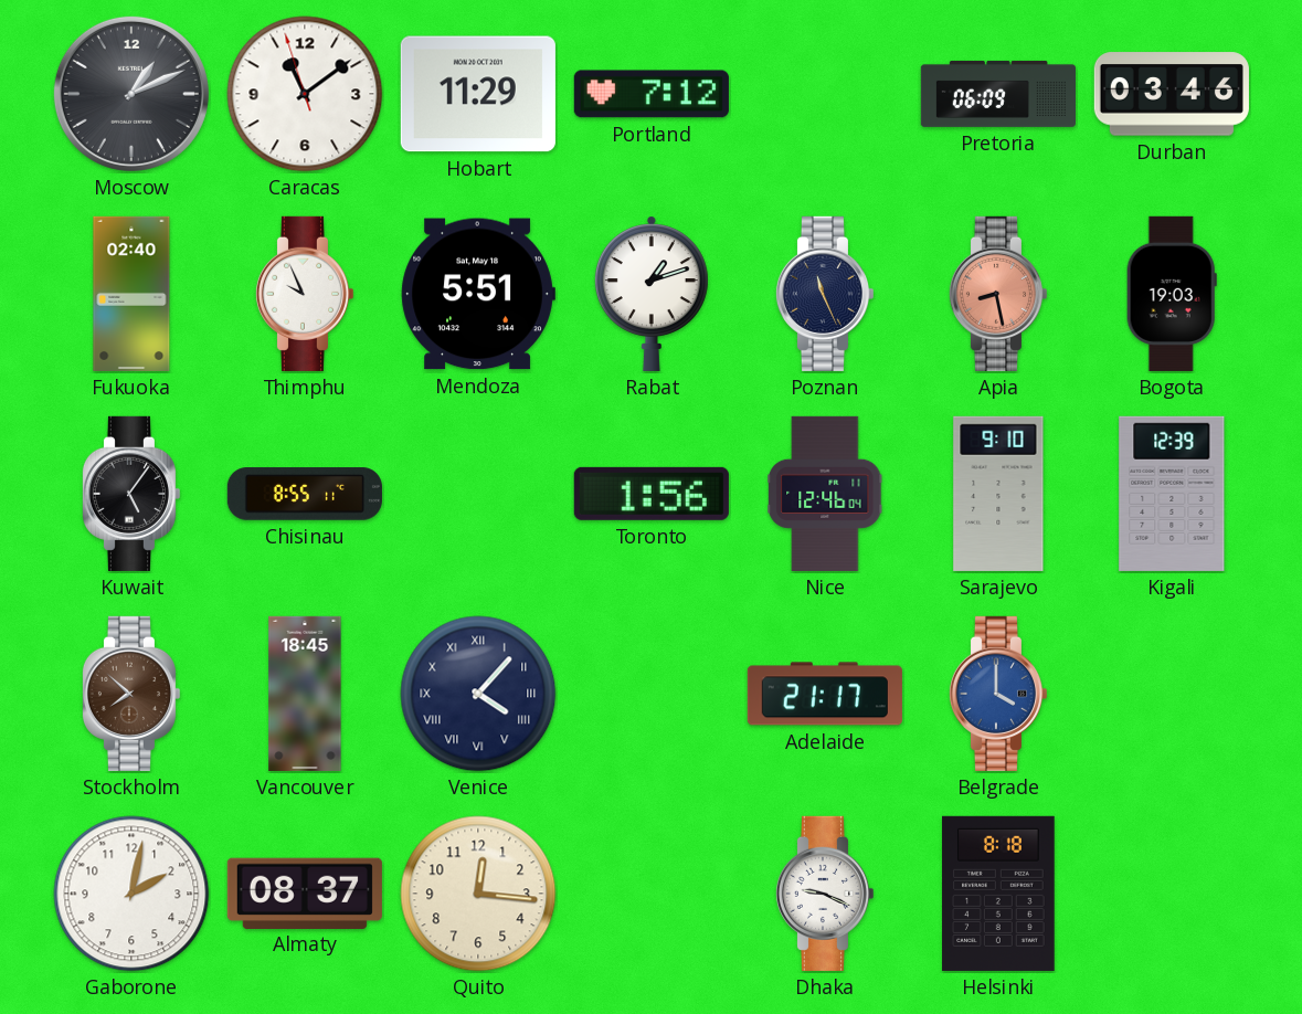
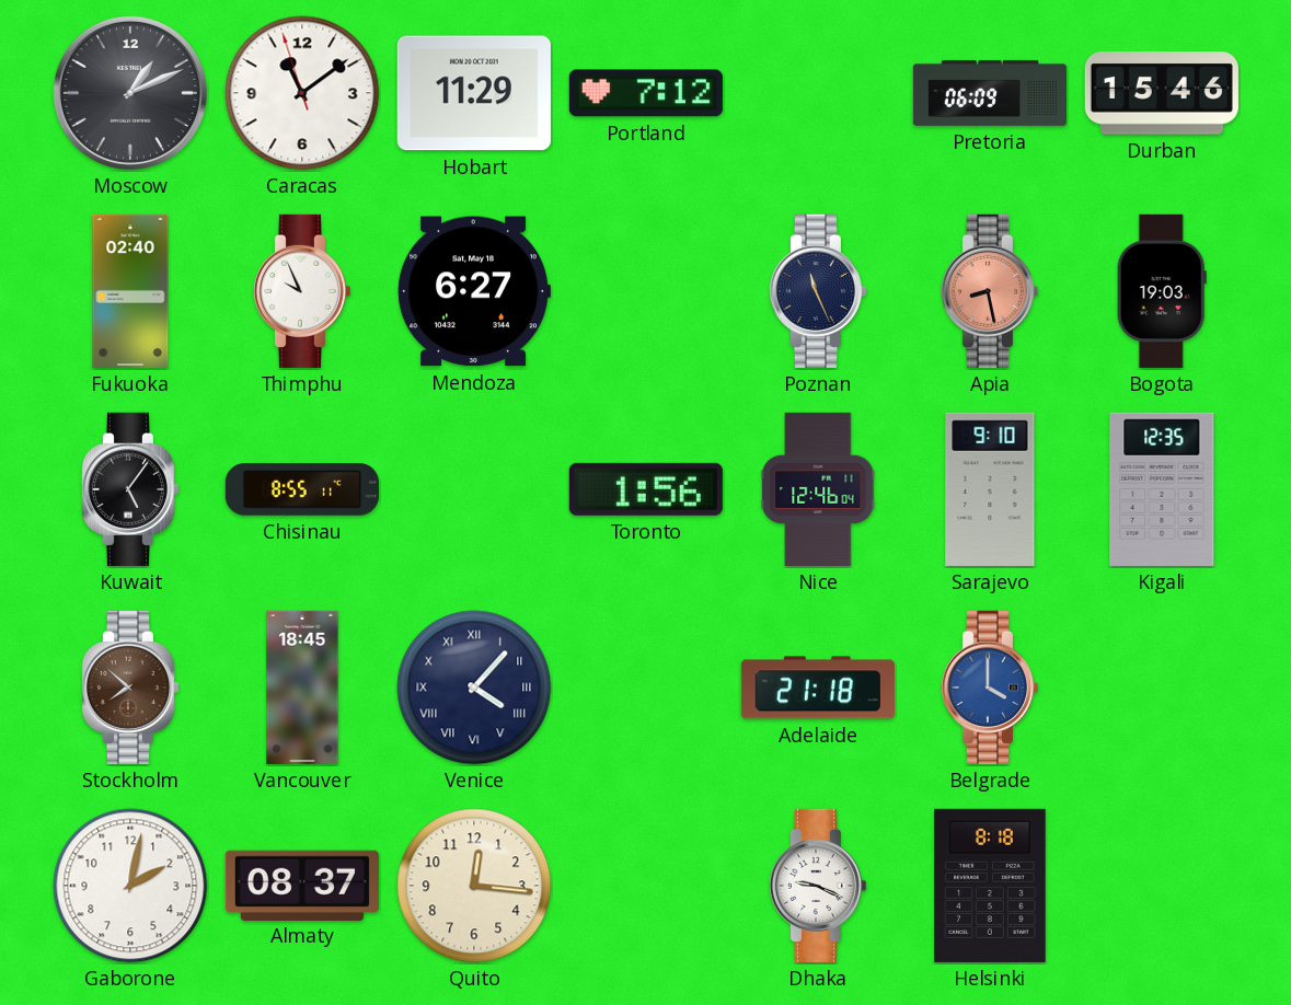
Durban: 03:46 -> 15:46 (1162, 93)
Mendoza: 5:51 -> 6:27 (474, 291)
Rabat: 1:12 -> none (652, 294)
Kigali: 12:39 -> 12:35 (1162, 489)
Adelaide: 21:17 -> 21:18 (818, 688)
